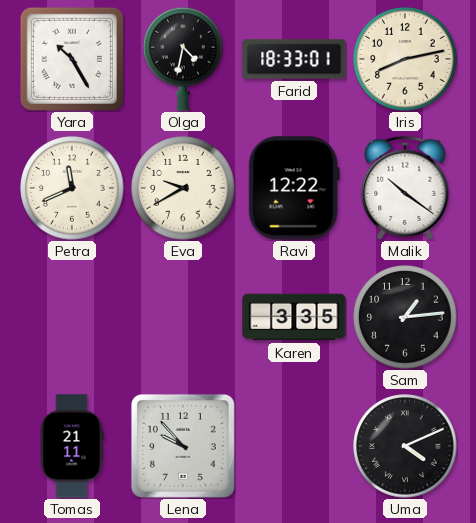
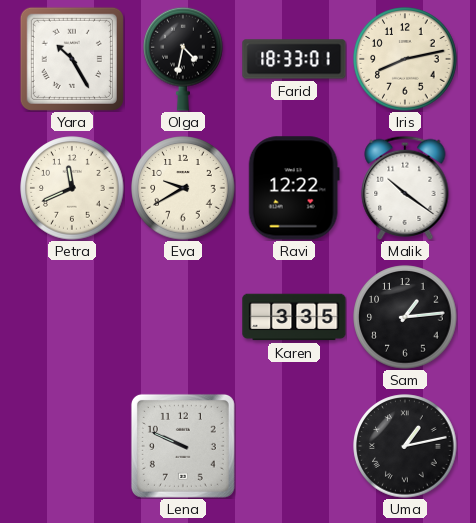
Tomas: 21:11 -> none (72, 446)
Lena: 9:53 -> 9:49 (183, 446)
Uma: 4:11 -> 1:13 (405, 446)
